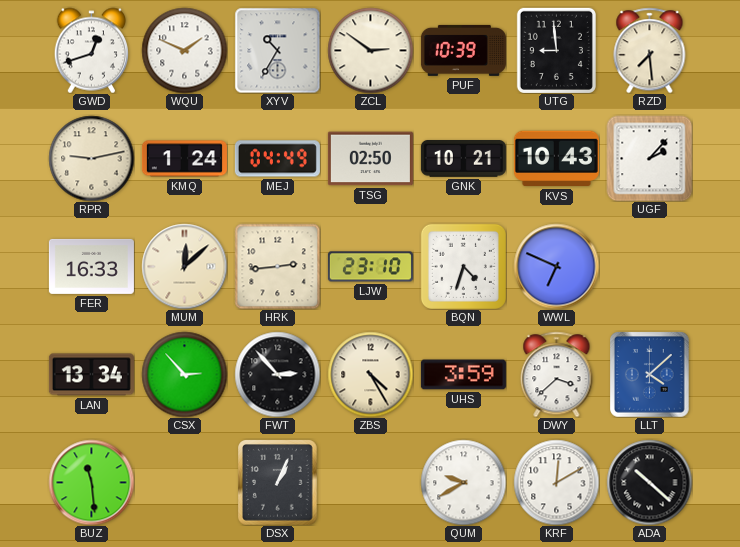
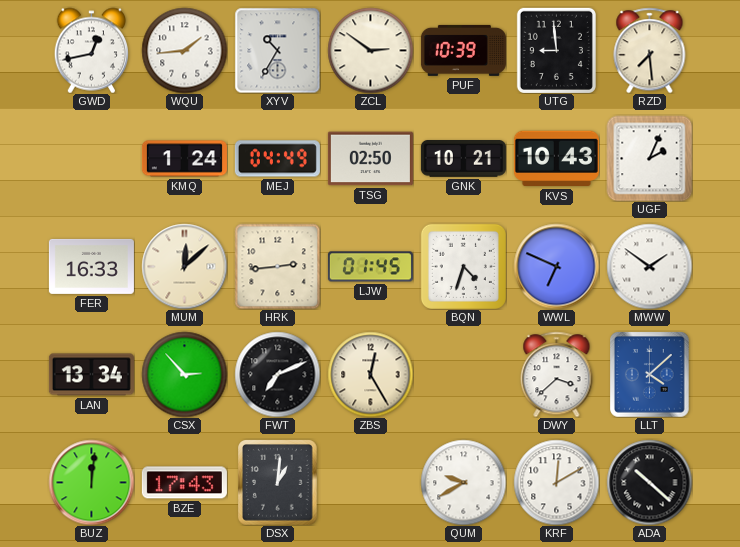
GWD: 12:42 -> 12:43 (91, 50)
WQU: 1:49 -> 1:44 (184, 50)
RPR: 9:13 -> none (91, 158)
UGF: 2:07 -> 2:04 (649, 158)
LJW: 23:10 -> 01:45 (370, 267)
MWW: none -> 1:51 (649, 266)
FWT: 2:53 -> 7:11 (277, 374)
ZBS: 4:25 -> 12:25 (370, 374)
UHS: 3:59 -> none (463, 375)
BUZ: 11:29 -> 12:01 (91, 482)
BZE: none -> 17:43 (184, 483)
DSX: 1:04 -> 1:01 (278, 482)
